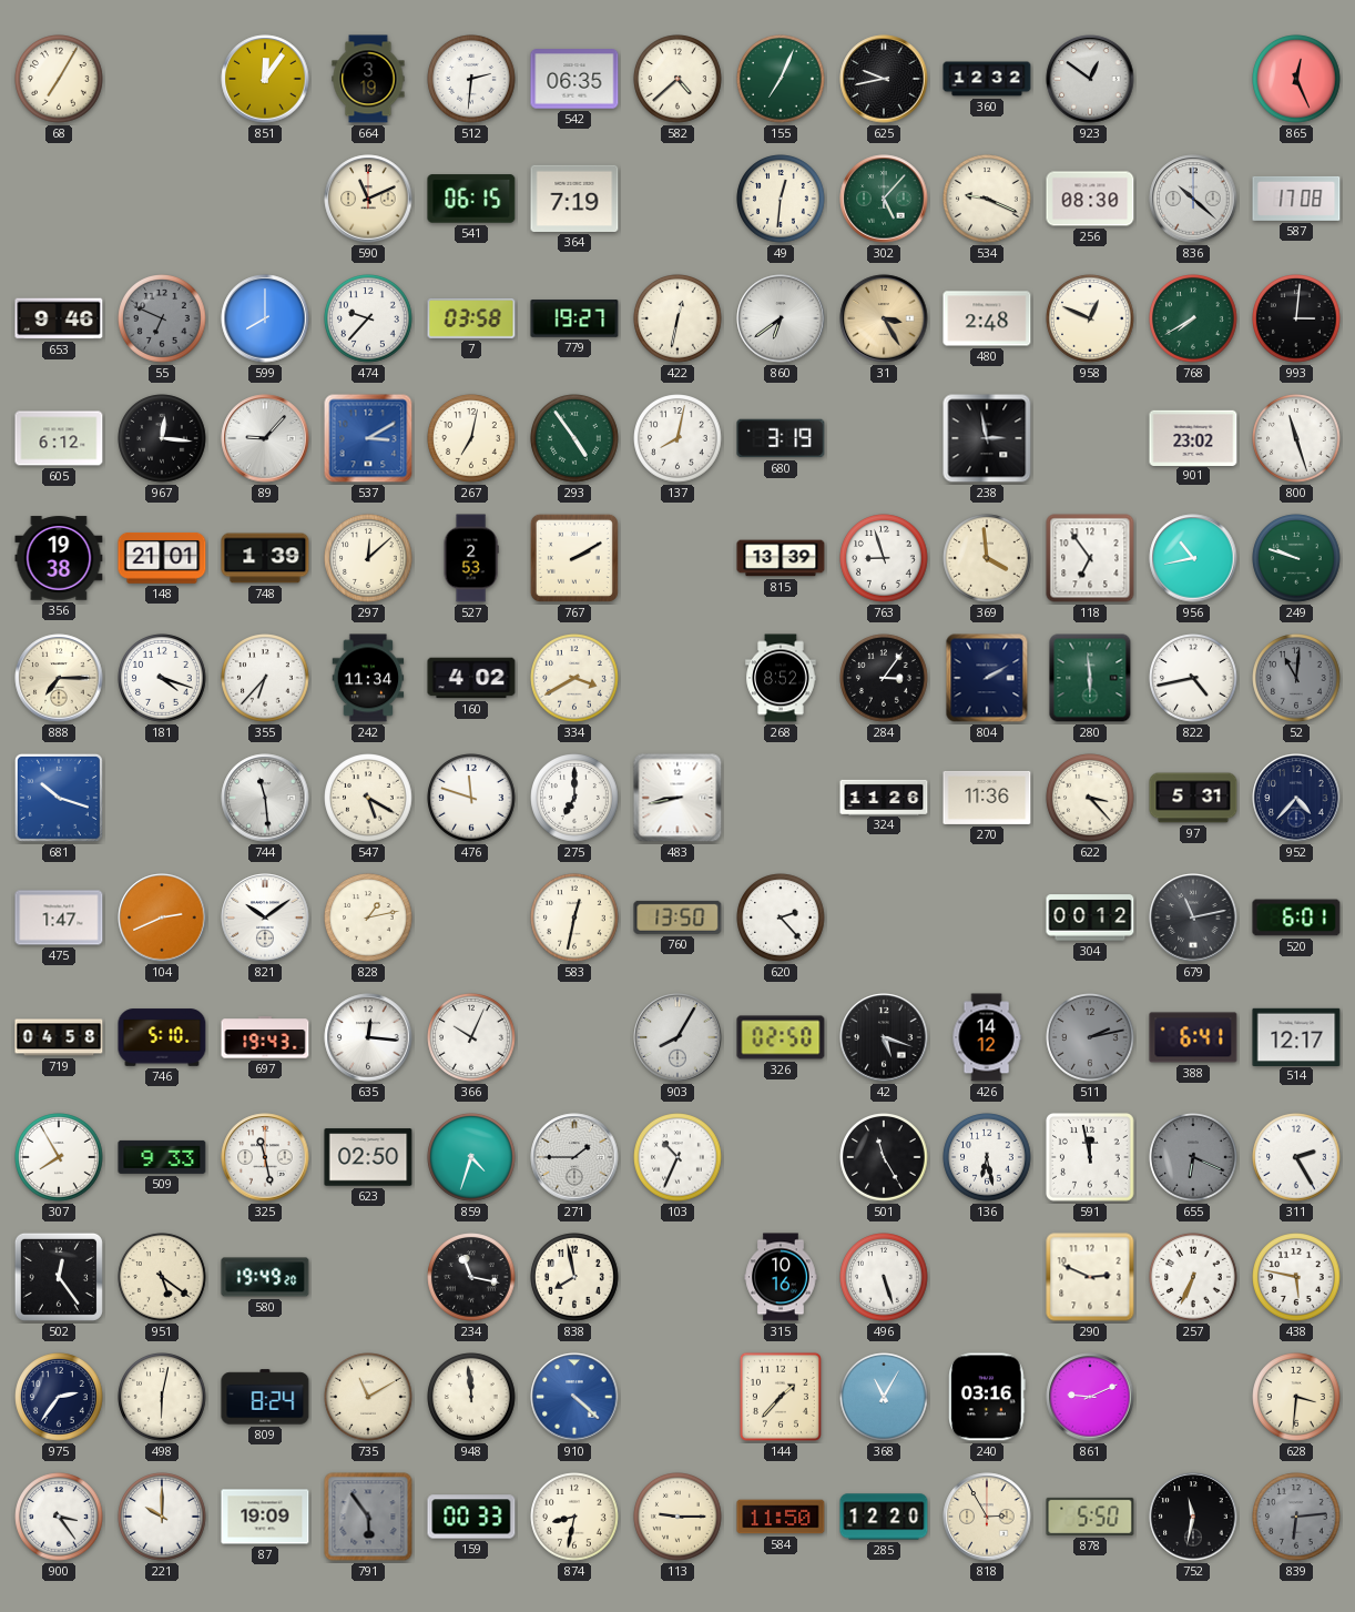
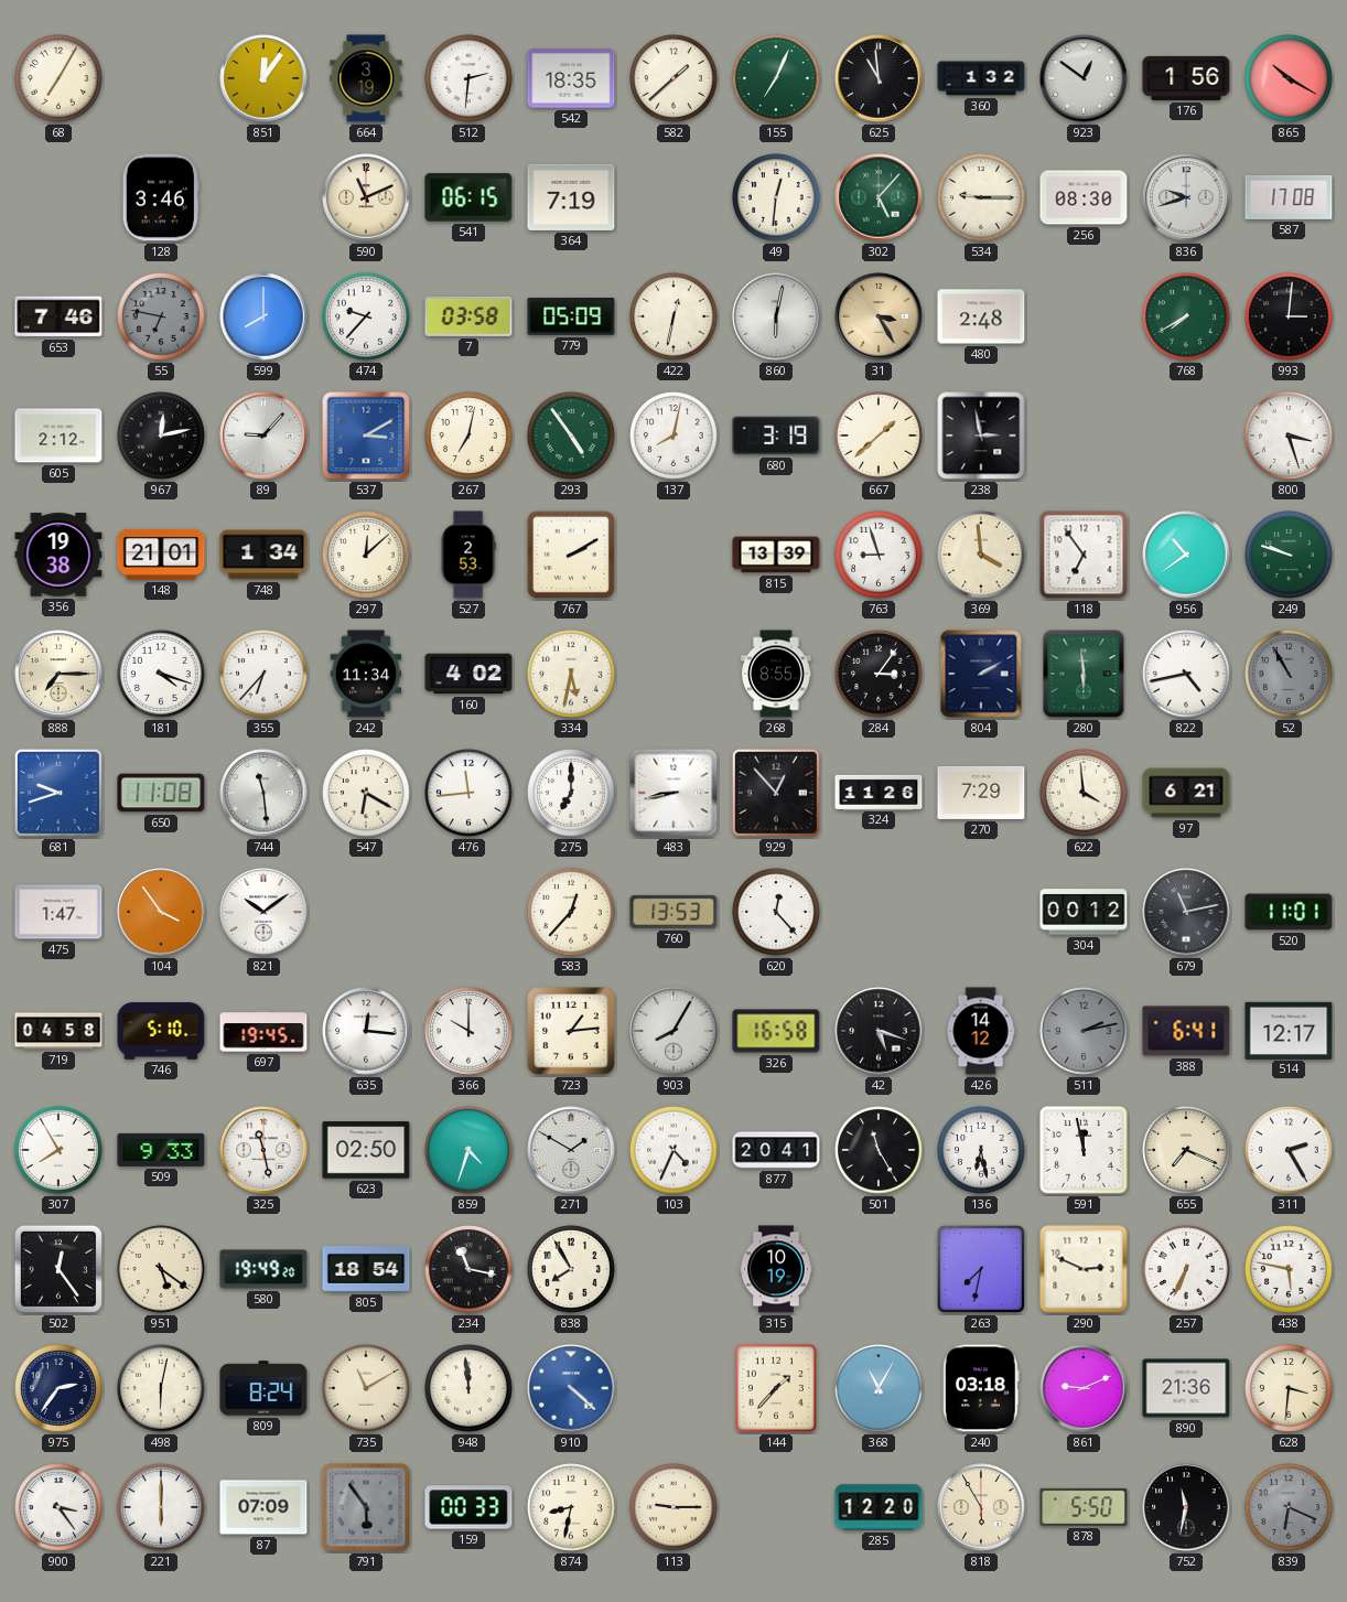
542: 06:35 -> 18:35 (571, 78)
582: 4:38 -> 1:38 (673, 78)
625: 9:43 -> 10:59 (879, 78)
360: 12:32 -> 1:32 (981, 78)
176: none -> 1:56 (1186, 78)
865: 12:26 -> 10:20 (1289, 78)
128: none -> 3:46 (161, 197)
534: 9:19 -> 9:15 (981, 197)
836: 10:22 -> 9:42 (1186, 197)
653: 9:46 -> 7:46 (58, 316)
55: 6:49 -> 6:47 (161, 316)
779: 19:27 -> 05:09 (571, 316)
860: 6:39 -> 6:02 (776, 316)
958: 12:49 -> none (1090, 318)
605: 6:12 -> 2:12 (58, 436)
967: 12:16 -> 12:13 (161, 436)
667: none -> 1:38 (879, 436)
901: 23:02 -> none (1193, 437)
800: 11:27 -> 3:27 (1289, 436)
748: 1:39 -> 1:34 (263, 555)
956: 10:43 -> 10:39 (1186, 555)
334: 3:40 -> 5:32 (571, 674)
268: 8:52 -> 8:55 (776, 674)
52: 11:01 -> 10:55 (1289, 674)
681: 10:18 -> 9:42 (58, 793)
650: none -> 11:08 (161, 793)
547: 5:20 -> 6:20 (366, 793)
476: 11:48 -> 11:44 (468, 793)
929: none -> 12:53 (776, 793)
270: 11:36 -> 7:29 (981, 793)
622: 3:23 -> 3:59 (1084, 793)
97: 5:31 -> 6:21 (1186, 793)
952: 4:37 -> none (1296, 798)
104: 2:41 -> 3:54 (161, 912)
828: 1:13 -> none (368, 917)
583: 12:32 -> 12:37 (571, 912)
760: 13:50 -> 13:53 (673, 912)
620: 2:23 -> 12:23 (776, 912)
520: 6:01 -> 11:01 (1289, 912)
697: 19:43 -> 19:45 (263, 1031)
366: 10:04 -> 10:00 (468, 1031)
723: none -> 1:14 (571, 1031)
326: 02:50 -> 16:58 (776, 1031)
271: 1:45 -> 1:50 (571, 1150)
103: 10:34 -> 4:34 (673, 1150)
877: none -> 20:41 (776, 1150)
655: 6:19 -> 7:19 (1186, 1150)
655 dial: grey -> cream (1186, 1150)
805: none -> 18:54 (366, 1269)
838: 7:58 -> 7:55 (571, 1269)
315: 10:16 -> 10:19 (776, 1269)
496: 5:27 -> none (884, 1277)
263: none -> 7:32 (981, 1269)
240: 03:16 -> 03:18 (981, 1388)
890: none -> 21:36 (1186, 1388)
221: 10:00 -> 6:00 (161, 1507)
87: 19:09 -> 07:09 (263, 1507)
584: 11:50 -> none (781, 1517)
818: 2:55 -> 5:55 (981, 1507)
839: 6:14 -> 6:19 (1289, 1507)
